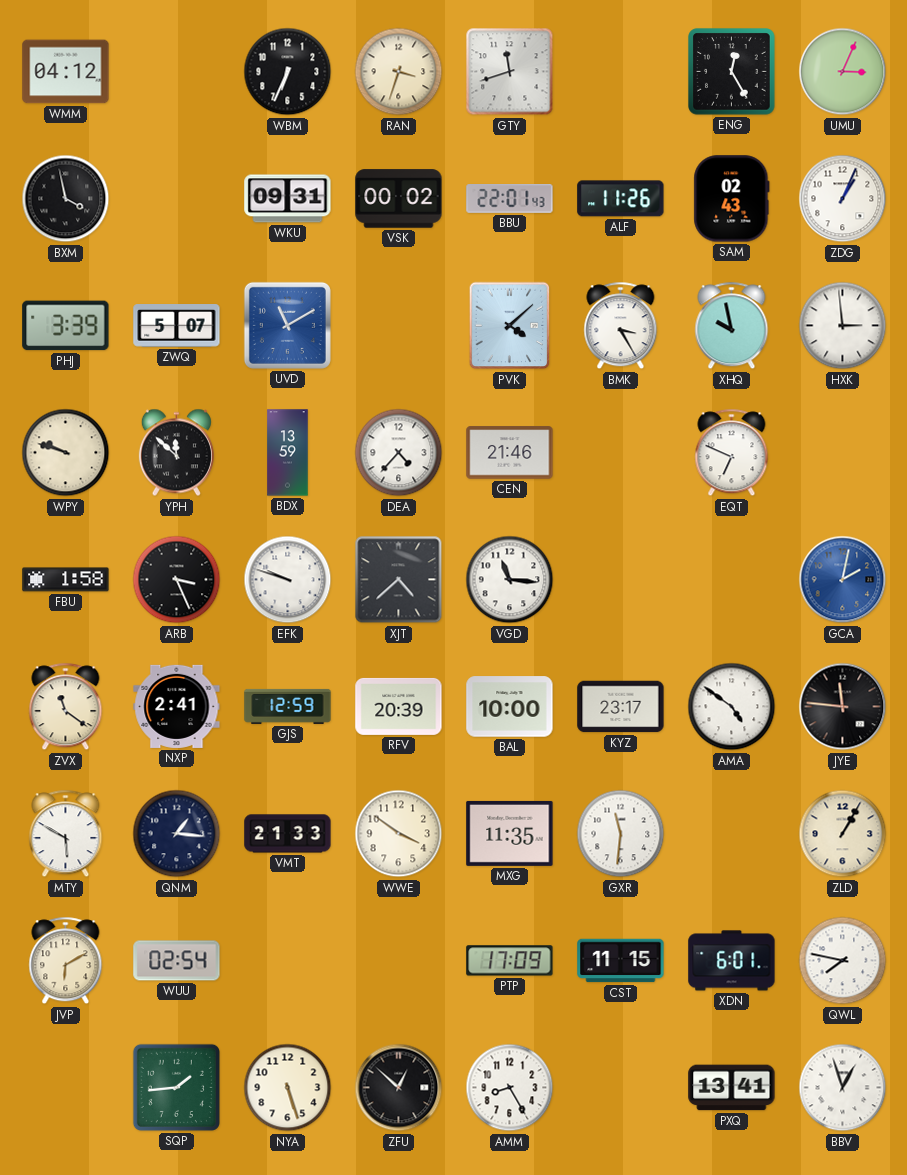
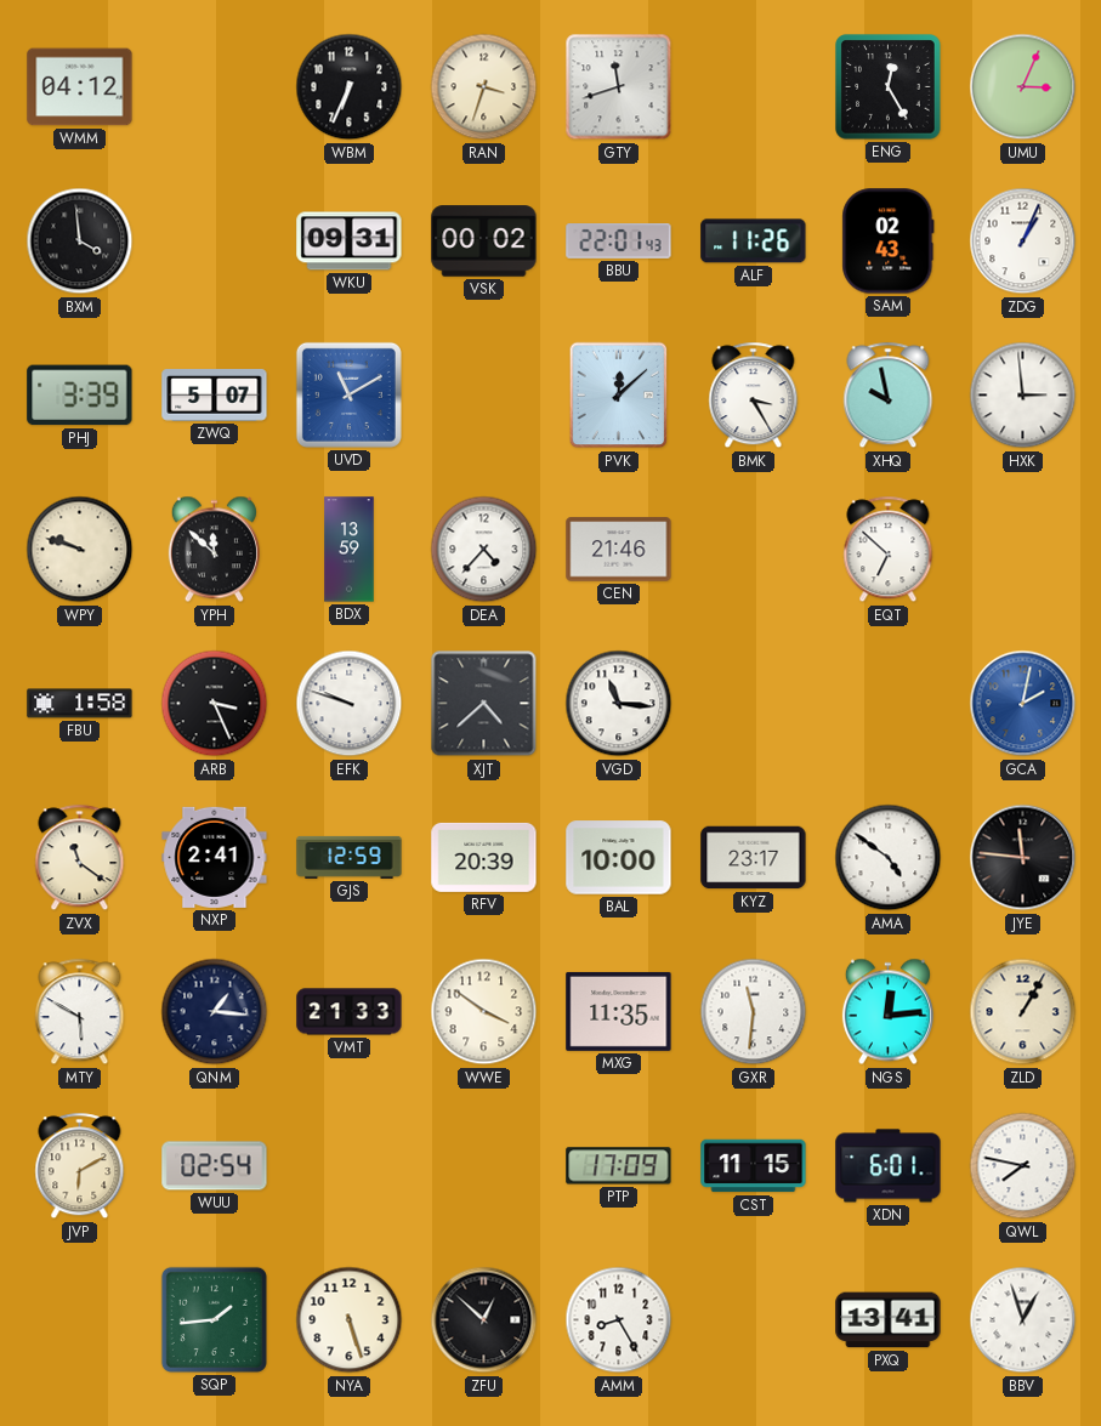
BXM: 3:58 -> 3:59 (80, 242)
PVK: 4:08 -> 12:08 (619, 396)
EQT: 6:49 -> 6:52 (889, 550)
NGS: none -> 12:14 (887, 1012)
